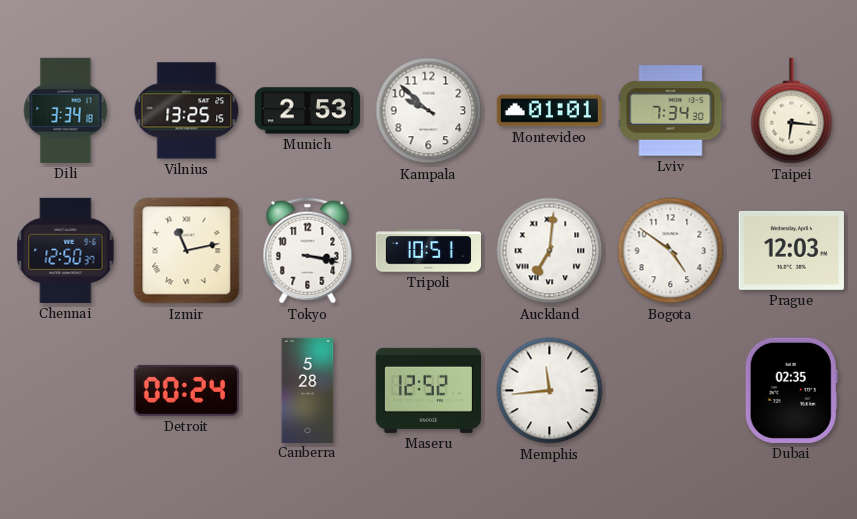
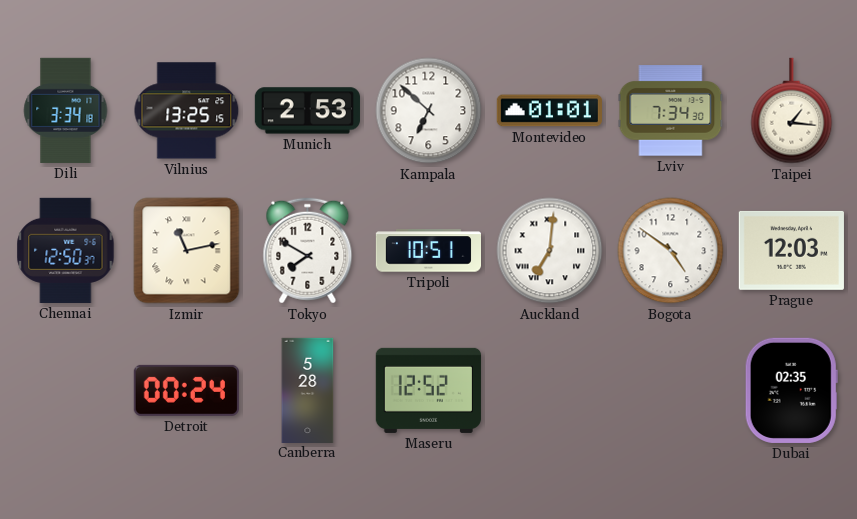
Kampala: 9:52 -> 6:52 (429, 111)
Taipei: 6:16 -> 1:16 (792, 111)
Tokyo: 3:17 -> 7:50 (308, 251)
Memphis: 11:44 -> none (550, 391)
